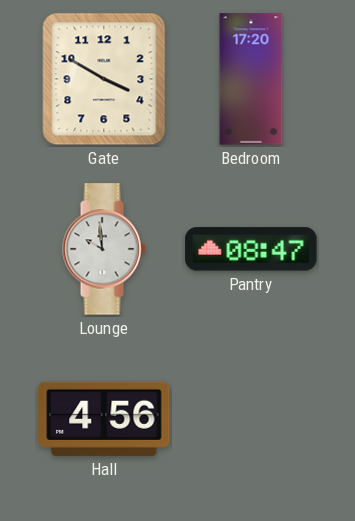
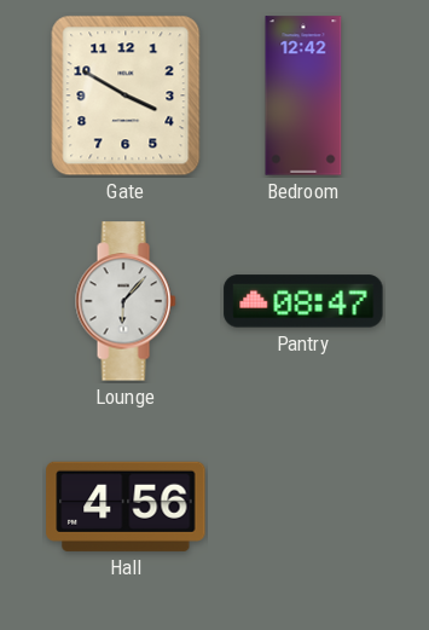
Bedroom: 17:20 -> 12:42 (303, 96)
Lounge: 9:59 -> 6:07 (126, 301)
